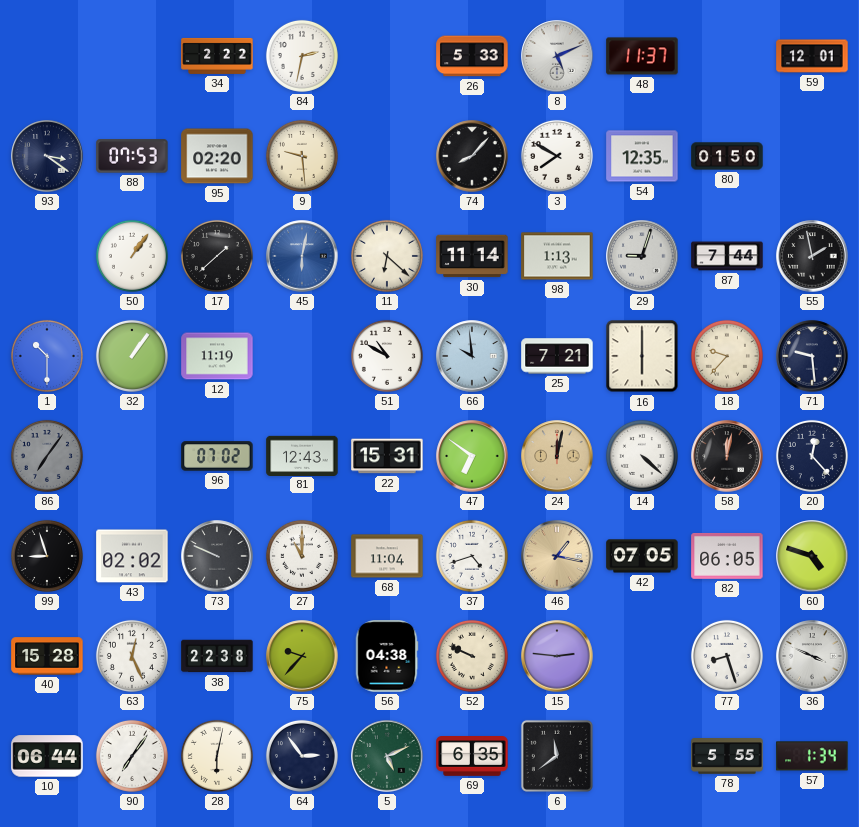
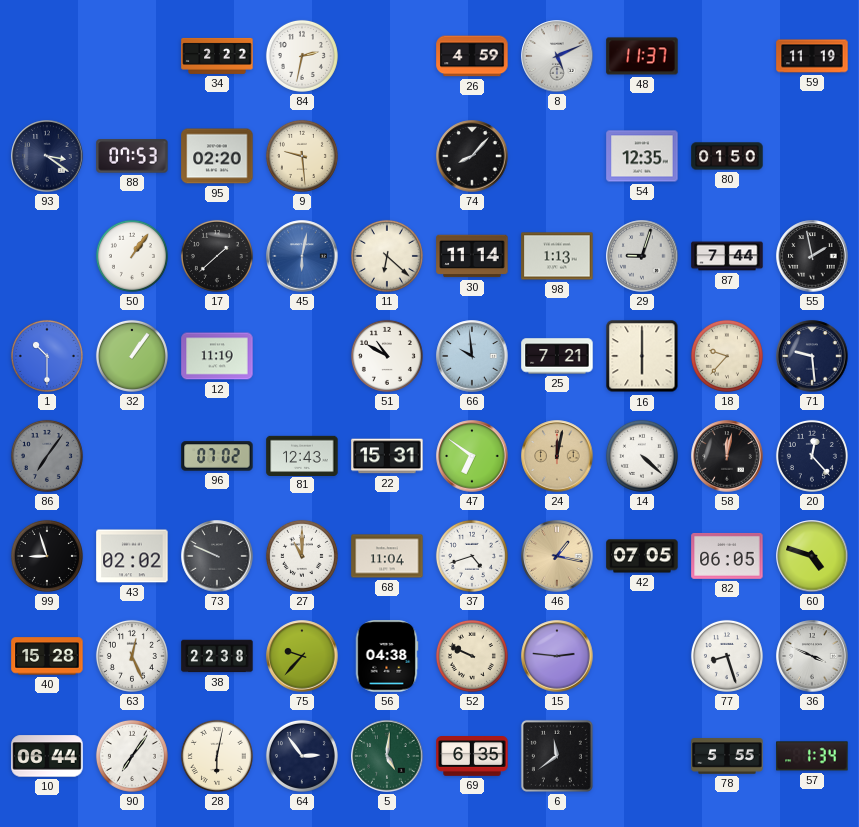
26: 5:33 -> 4:59 (472, 56)
59: 12:01 -> 11:19 (812, 56)
3: 7:50 -> none (557, 156)
5: 5:11 -> 5:01 (387, 756)
